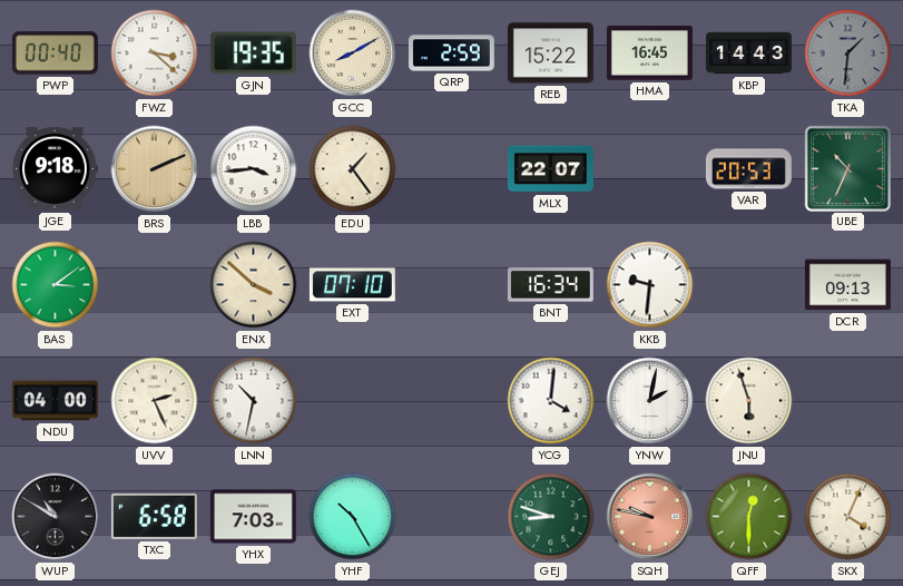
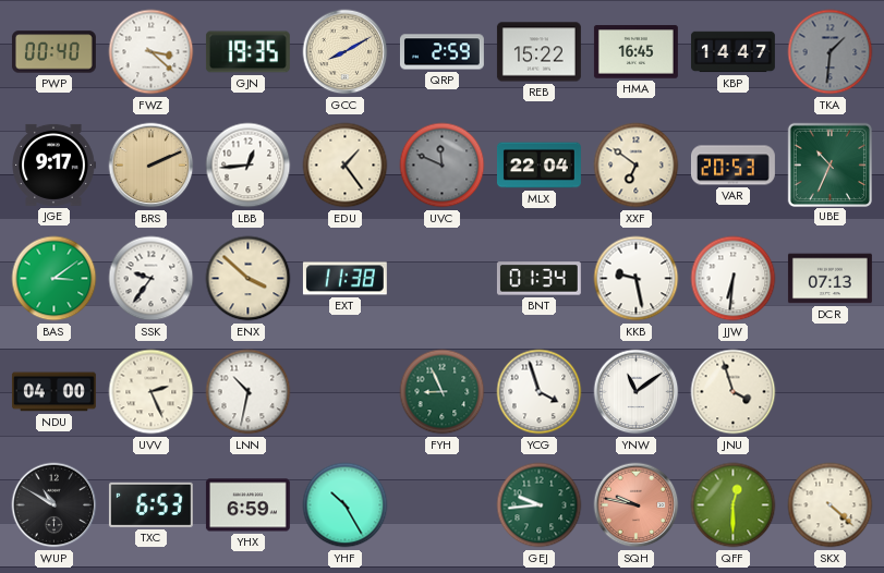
KBP: 14:43 -> 14:47 (732, 52)
JGE: 9:18 -> 9:17 (53, 164)
LBB: 3:44 -> 12:44 (249, 166)
UVC: none -> 11:49 (443, 166)
MLX: 22:07 -> 22:04 (538, 166)
XXF: none -> 6:51 (637, 166)
SSK: none -> 9:36 (152, 279)
EXT: 07:10 -> 11:38 (344, 279)
BNT: 16:34 -> 01:34 (538, 279)
KKB: 9:31 -> 9:28 (637, 279)
JJW: none -> 6:31 (734, 279)
DCR: 09:13 -> 07:13 (829, 279)
FYH: none -> 8:56 (443, 392)
YCG: 4:01 -> 3:57 (540, 392)
YNW: 2:02 -> 11:09 (637, 392)
JNU: 5:57 -> 3:57 (734, 392)
TXC: 6:58 -> 6:53 (150, 504)
YHX: 7:03 -> 6:59 (247, 505)
GEJ: 8:48 -> 9:44 (540, 505)
SKX: 4:04 -> 4:22 (831, 505)
